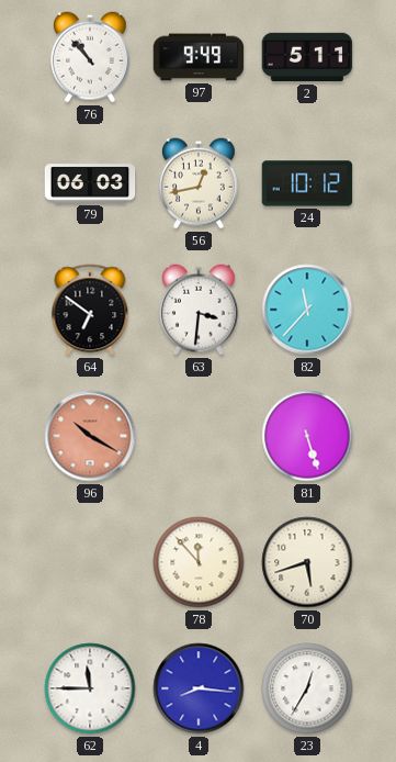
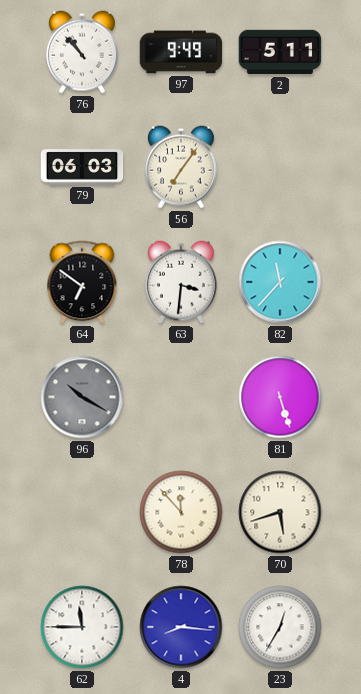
56: 12:43 -> 7:06 (181, 167)
24: 10:12 -> none (307, 183)
96 dial: salmon -> grey (82, 397)
